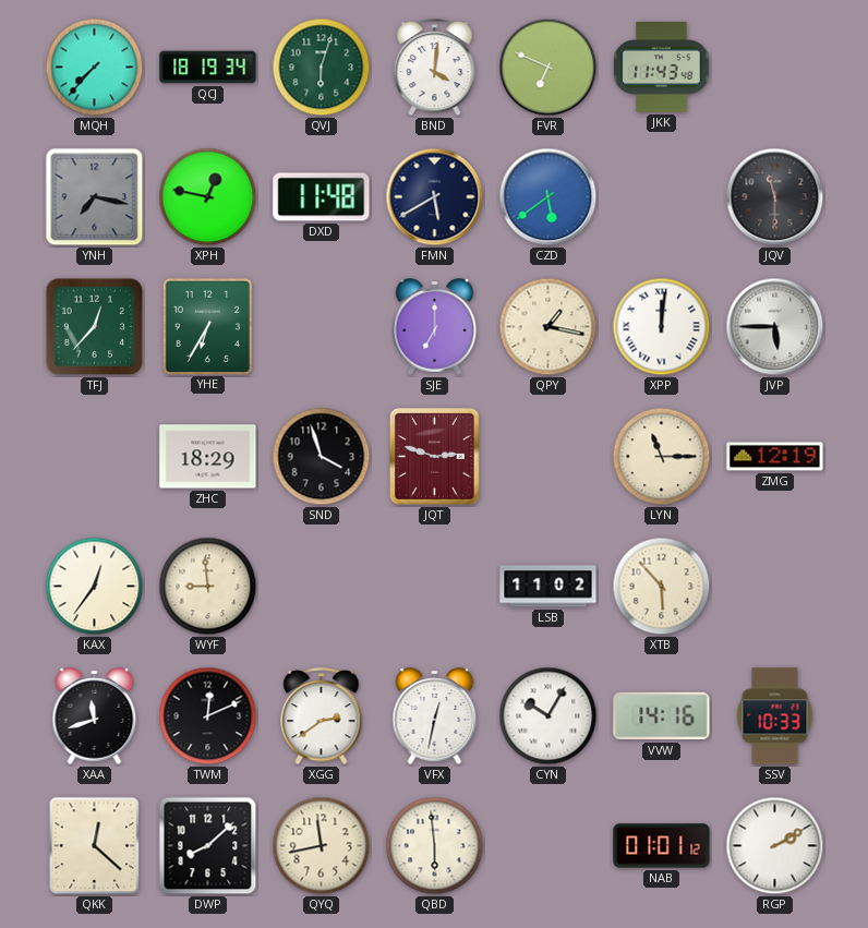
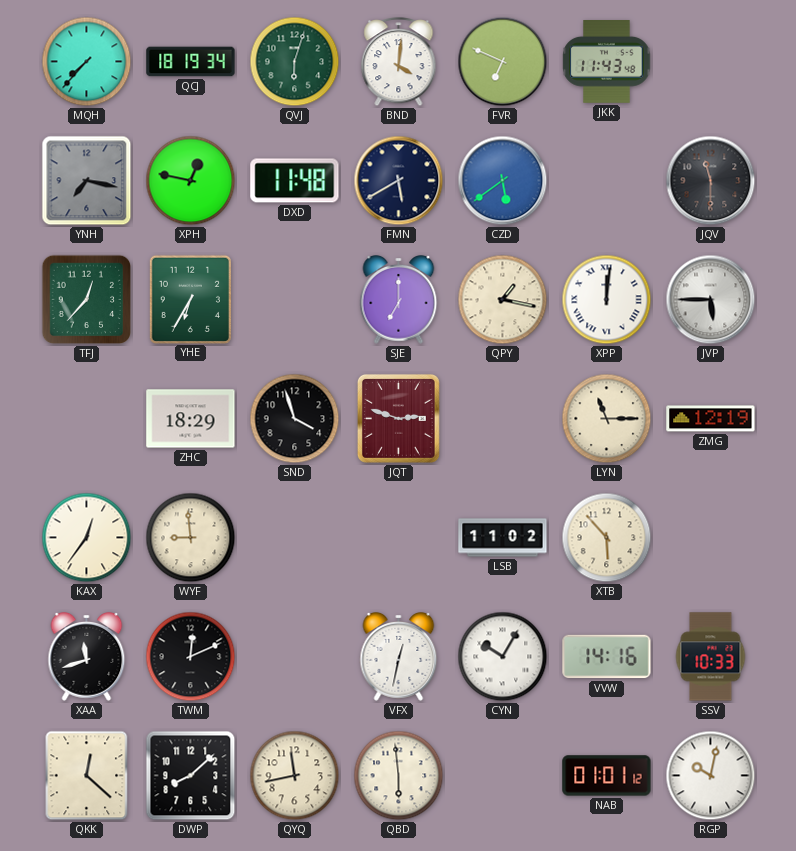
XGG: 2:39 -> none (322, 718)
RGP: 2:10 -> 10:02 (711, 776)
